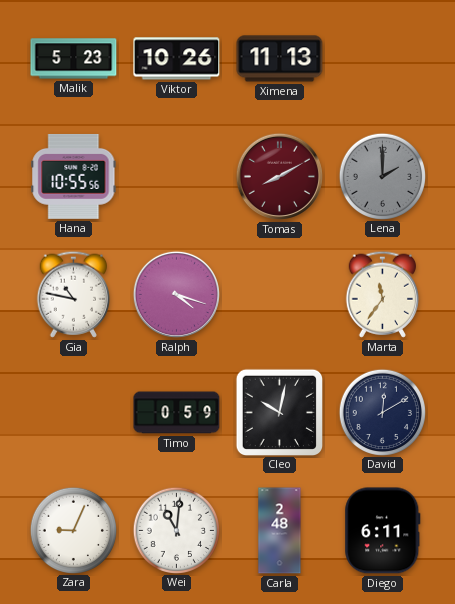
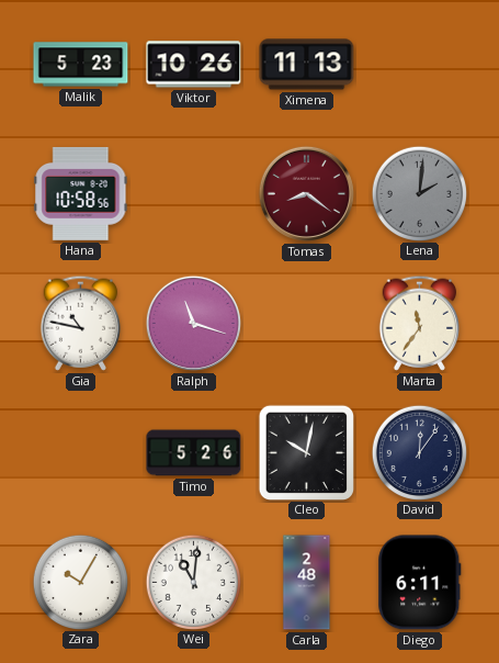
Hana: 10:55 -> 10:58 (81, 193)
Tomas: 8:10 -> 8:21 (306, 193)
Lena: 2:00 -> 2:01 (419, 193)
Ralph: 4:18 -> 11:18 (193, 323)
Timo: 0:59 -> 5:26 (194, 453)
David: 12:10 -> 12:06 (419, 452)
Zara: 9:04 -> 10:05 (80, 582)
